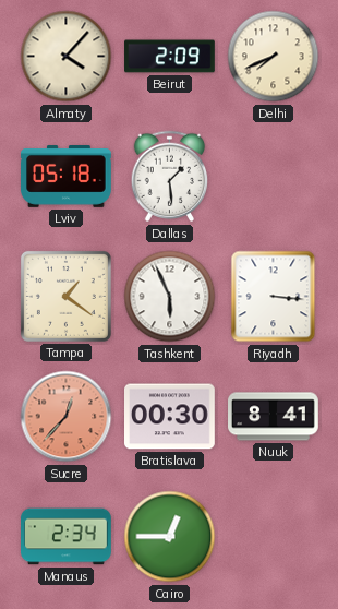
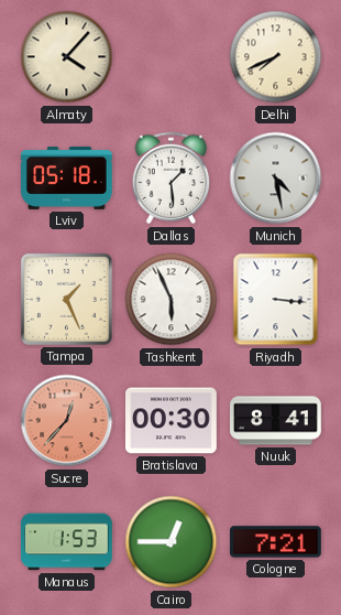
Beirut: 2:09 -> none (170, 57)
Munich: none -> 4:28 (276, 179)
Tampa: 1:21 -> 1:26 (66, 299)
Manaus: 2:34 -> 1:53 (67, 542)
Cologne: none -> 7:21 (276, 542)
